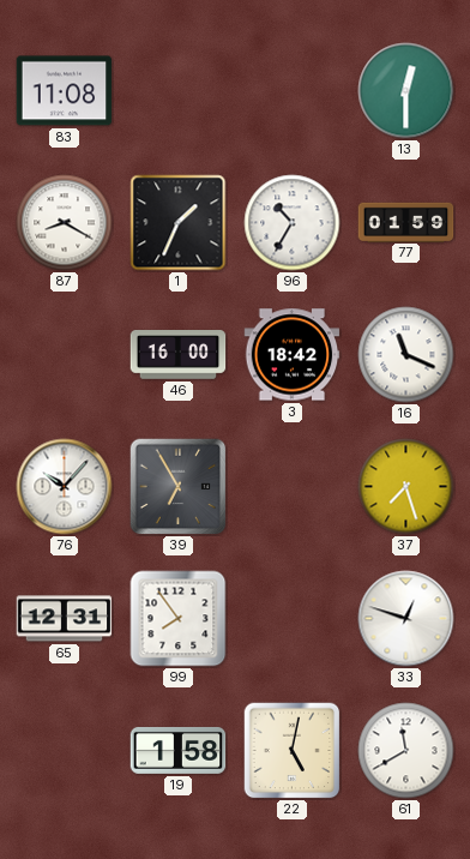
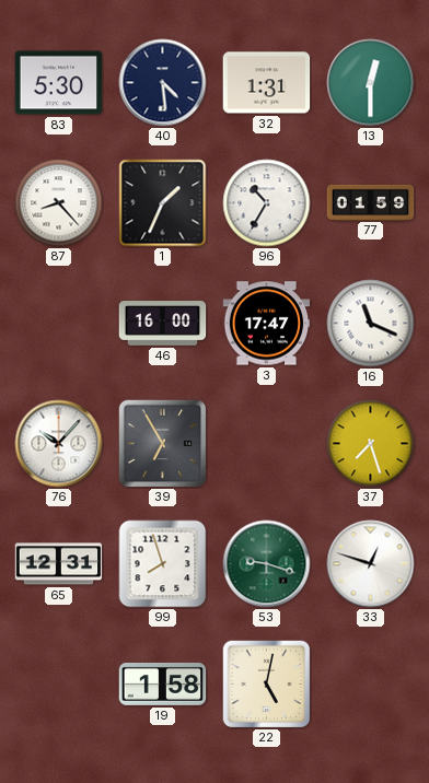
83: 11:08 -> 5:30 (59, 83)
40: none -> 4:29 (163, 83)
32: none -> 1:31 (267, 83)
87: 8:20 -> 8:23 (59, 203)
3: 18:42 -> 17:47 (267, 324)
99: 7:54 -> 7:57 (163, 564)
53: none -> 9:18 (267, 564)
61: 11:40 -> none (406, 751)
